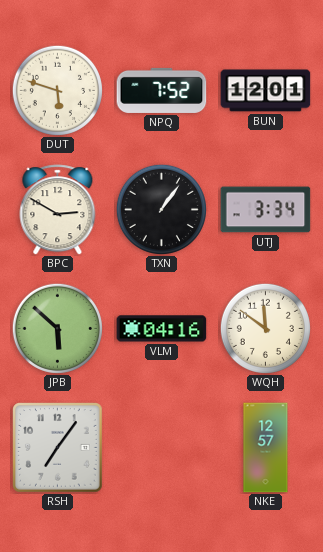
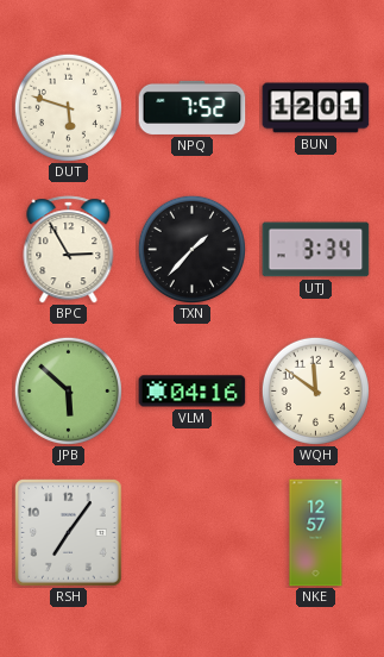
BPC: 2:50 -> 2:55 (69, 250)
TXN: 1:06 -> 1:37 (191, 249)
